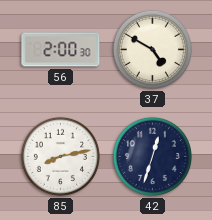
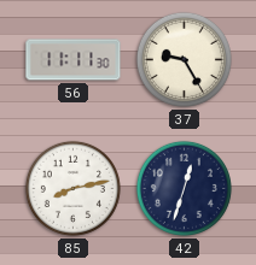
56: 2:00 -> 11:11 (74, 60)
37: 4:50 -> 9:25 (184, 59)
